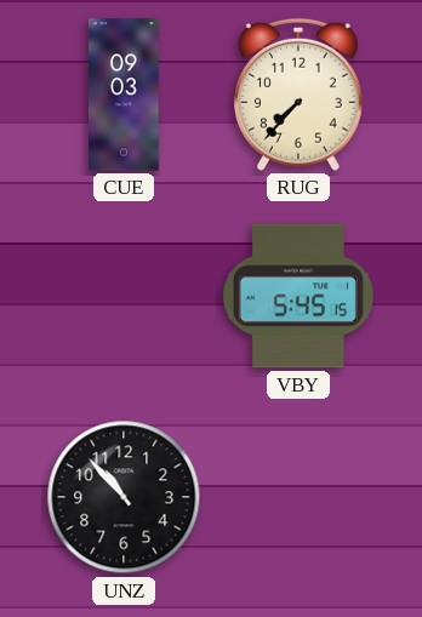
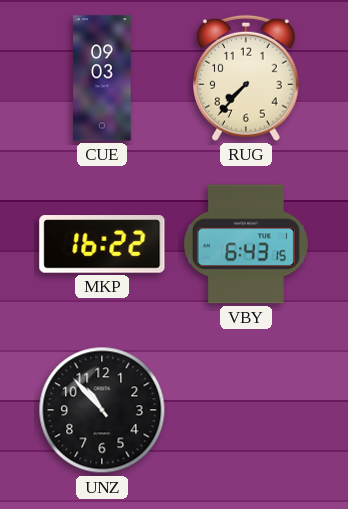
MKP: none -> 16:22 (102, 244)
VBY: 5:45 -> 6:43 (246, 244)
